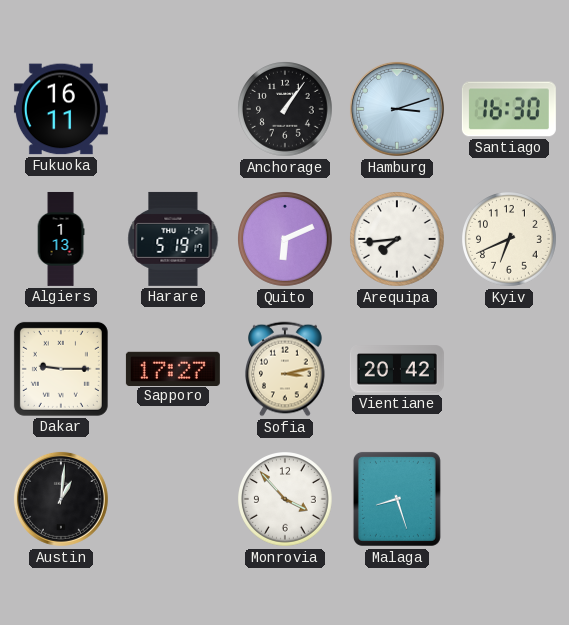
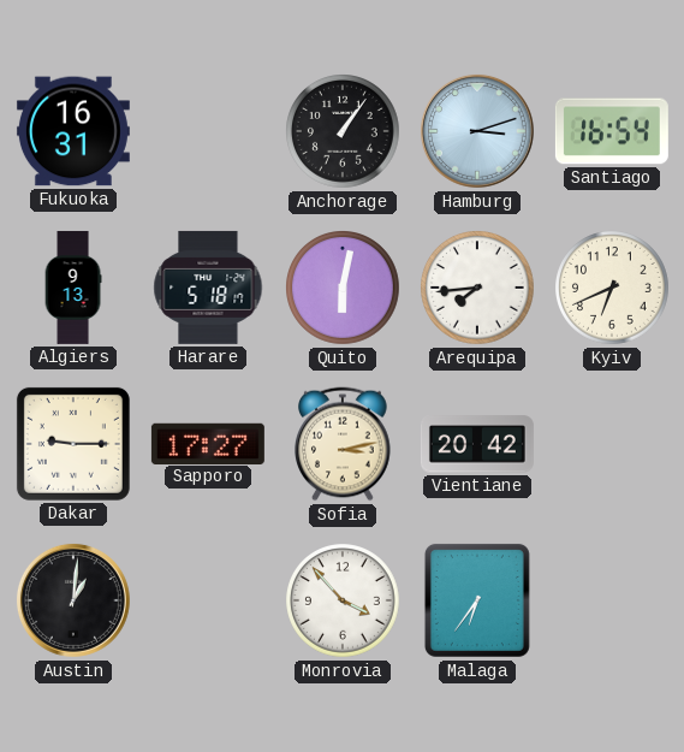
Fukuoka: 16:11 -> 16:31 (73, 131)
Santiago: 16:30 -> 16:54 (612, 131)
Algiers: 1:13 -> 9:13 (73, 288)
Harare: 5:19 -> 5:18 (208, 288)
Quito: 6:11 -> 6:02 (344, 289)
Malaga: 8:27 -> 6:36 (477, 600)
